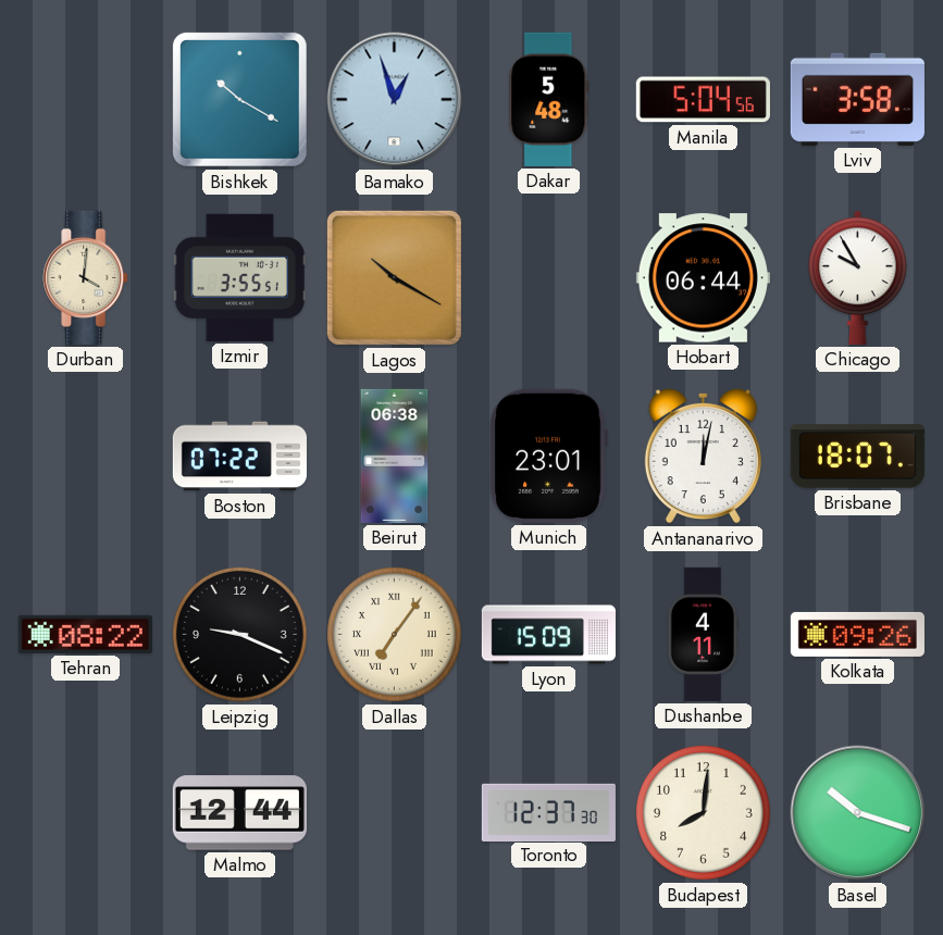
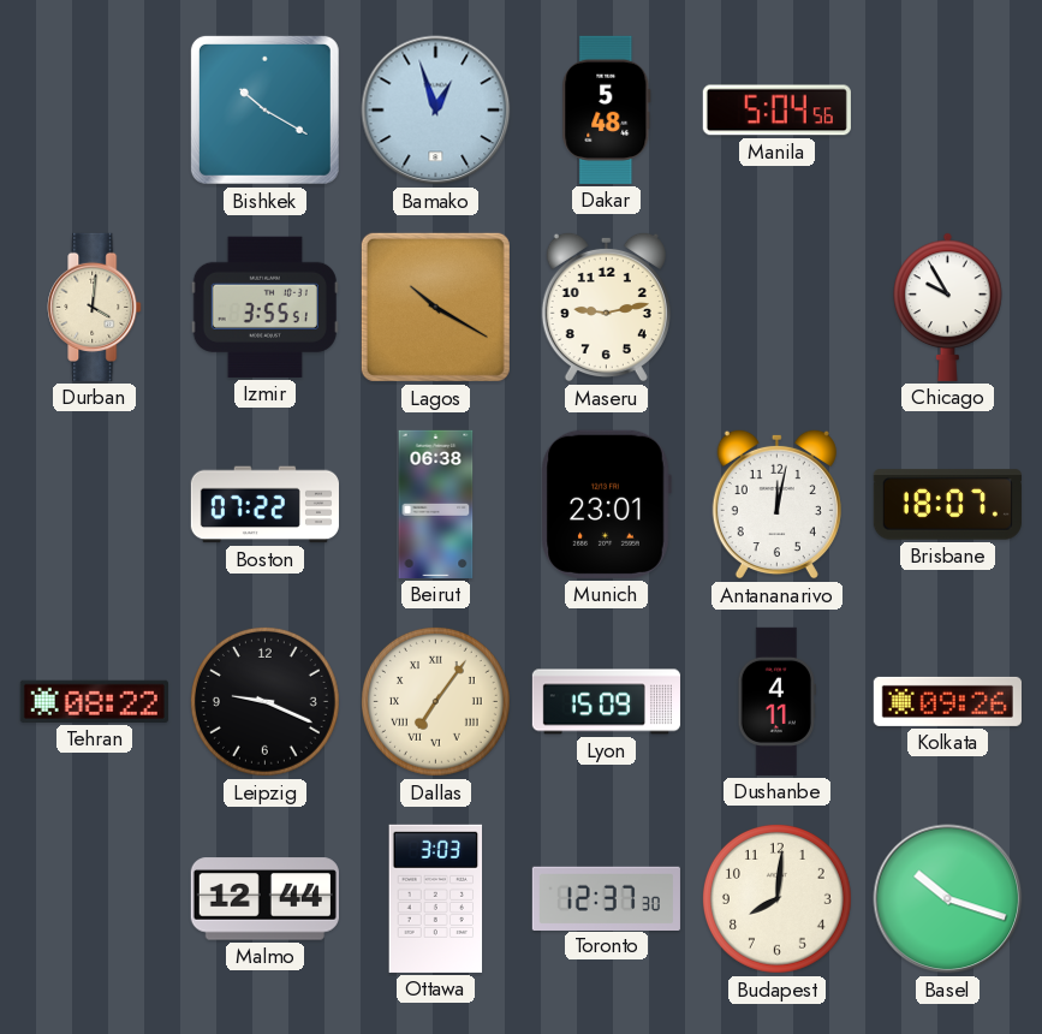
Lviv: 3:58 -> none (857, 99)
Maseru: none -> 9:13 (606, 307)
Hobart: 06:44 -> none (703, 278)
Ottawa: none -> 3:03 (436, 898)
